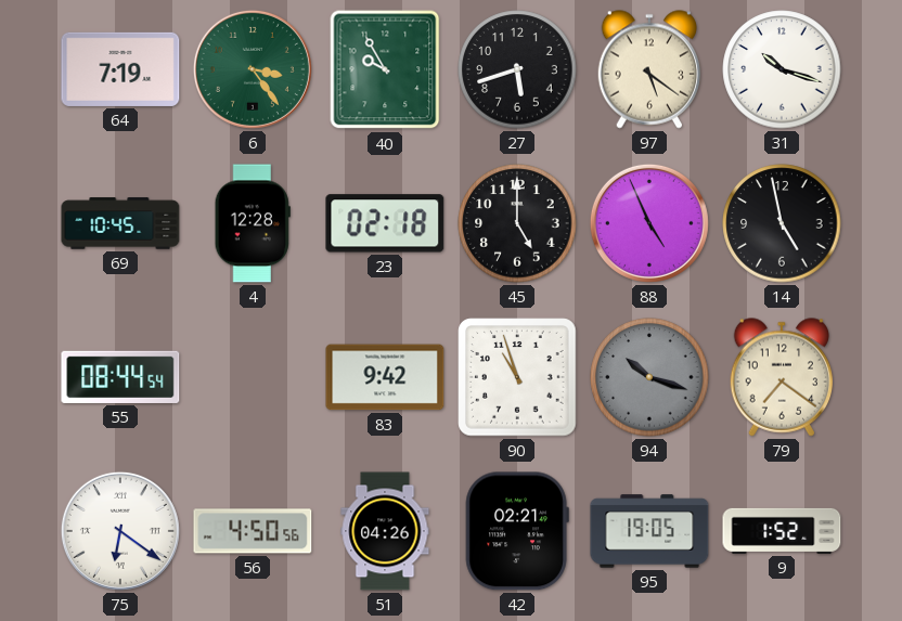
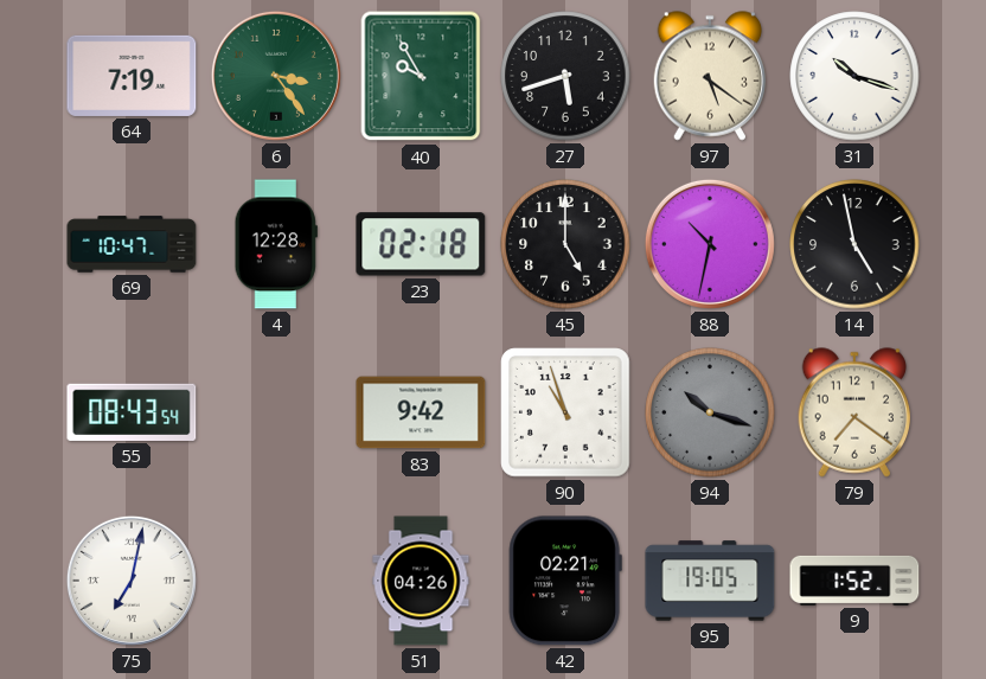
69: 10:45 -> 10:47 (132, 244)
88: 4:56 -> 10:32 (710, 244)
55: 08:44 -> 08:43 (132, 412)
75: 6:21 -> 7:02 (132, 581)
56: 4:50 -> none (253, 531)
